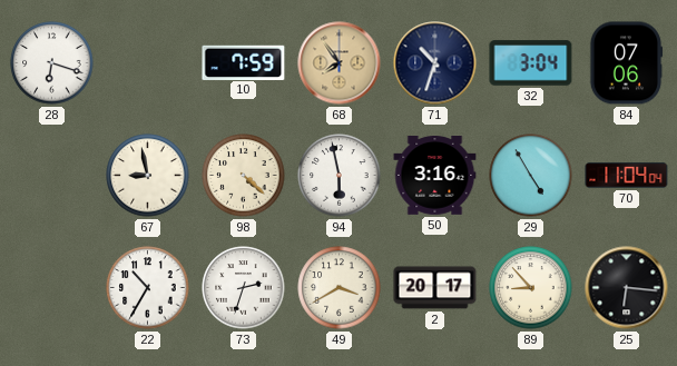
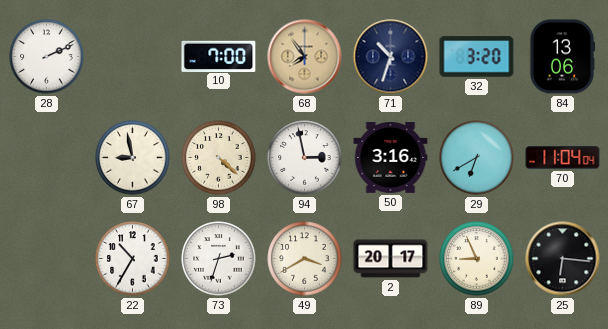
28: 6:18 -> 2:11 (47, 57)
10: 7:59 -> 7:00 (219, 56)
32: 3:04 -> 3:20 (477, 57)
84: 07:06 -> 13:06 (562, 57)
94: 5:58 -> 2:58 (305, 158)
29: 4:55 -> 6:40 (477, 158)
89: 8:53 -> 8:56 (477, 259)
